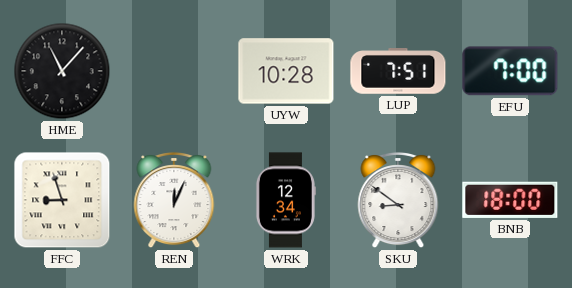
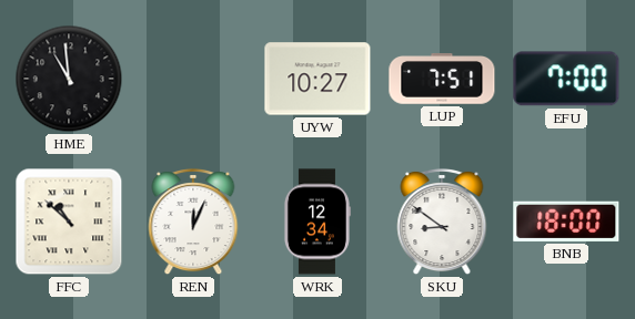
HME: 11:07 -> 10:59 (69, 79)
UYW: 10:28 -> 10:27 (317, 79)
FFC: 8:57 -> 10:52 (69, 222)
